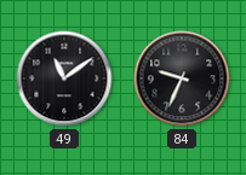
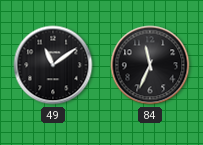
84: 9:34 -> 11:34 (150, 65)
